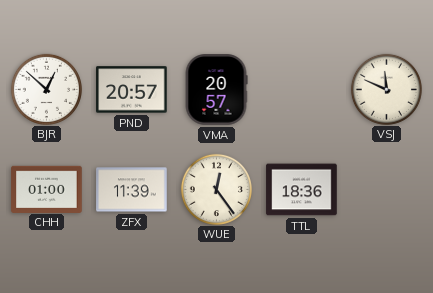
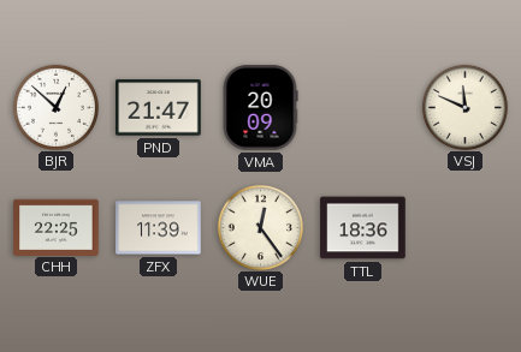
PND: 20:57 -> 21:47 (159, 108)
VMA: 20:57 -> 20:09 (260, 108)
CHH: 01:00 -> 22:25 (57, 227)
